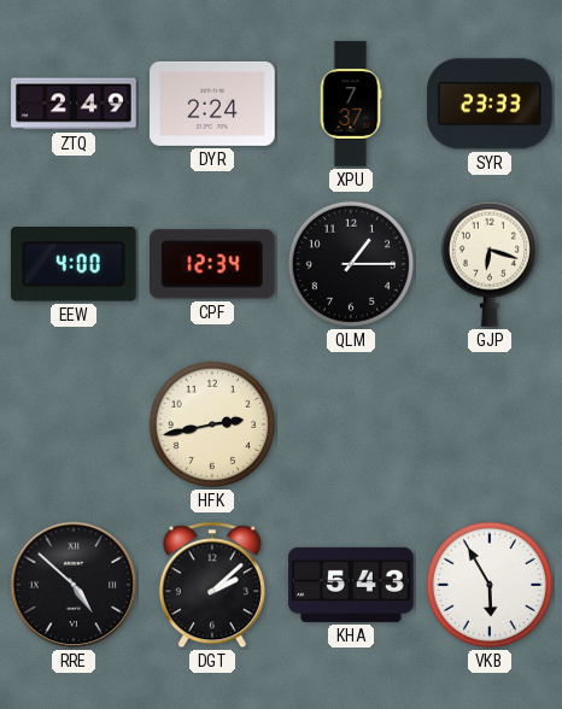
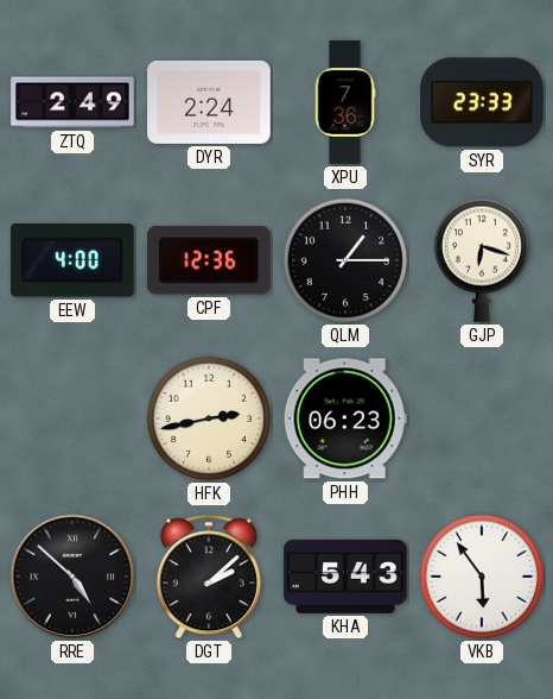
XPU: 7:37 -> 7:36 (345, 102)
CPF: 12:34 -> 12:36 (209, 260)
PHH: none -> 06:23 (345, 418)
VKB: 5:55 -> 5:54 (482, 577)
